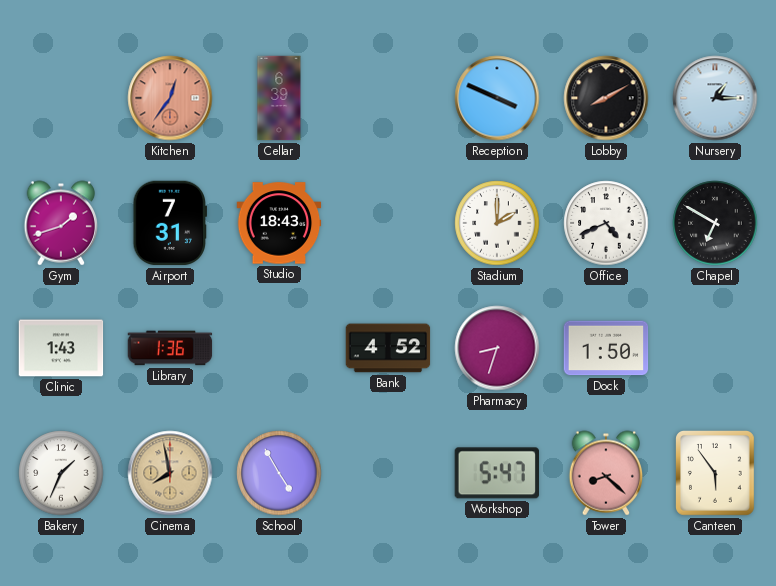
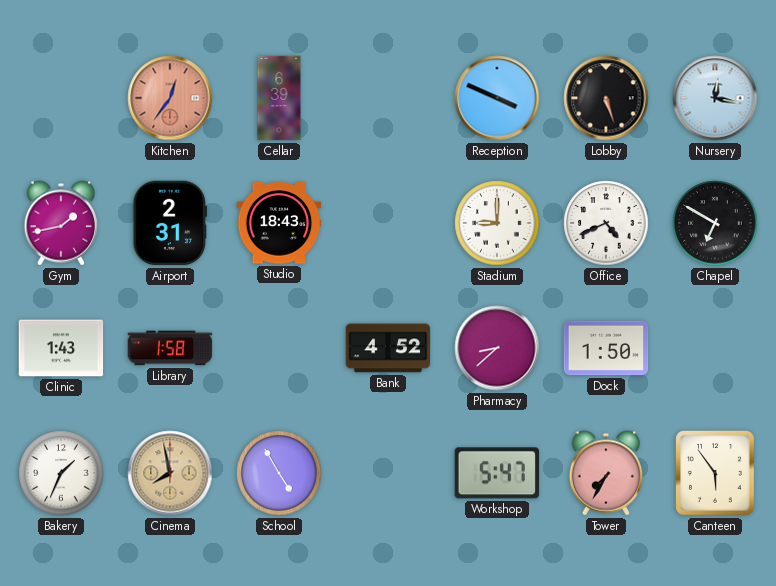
Lobby: 8:10 -> 5:27 (606, 98)
Nursery: 1:15 -> 12:17 (715, 98)
Gym: 1:42 -> 1:43 (61, 223)
Airport: 7:31 -> 2:31 (169, 223)
Stadium: 2:00 -> 9:00 (497, 223)
Library: 1:36 -> 1:58 (170, 348)
Pharmacy: 8:33 -> 8:38 (497, 348)
Tower: 8:22 -> 7:35 (606, 473)
